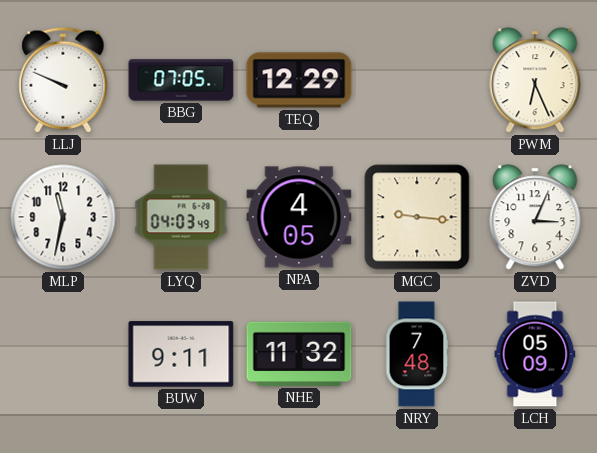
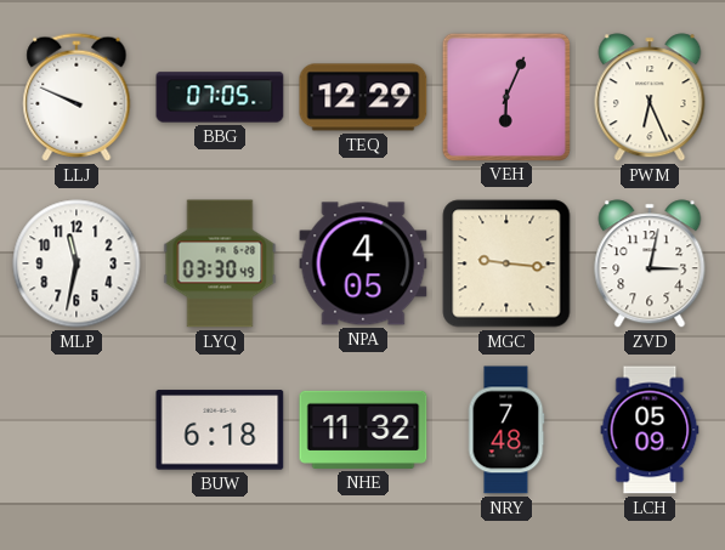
VEH: none -> 6:04 (505, 96)
LYQ: 04:03 -> 03:30 (220, 263)
ZVD: 3:04 -> 3:02 (650, 263)
BUW: 9:11 -> 6:18 (220, 430)
